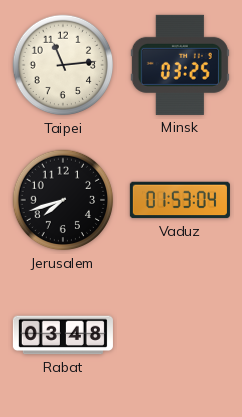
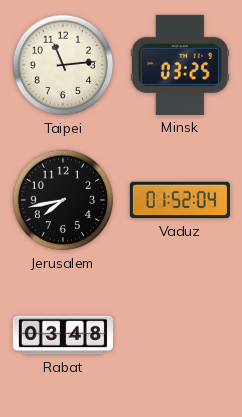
Jerusalem: 7:42 -> 7:43 (63, 200)
Vaduz: 01:53 -> 01:52 (180, 200)
